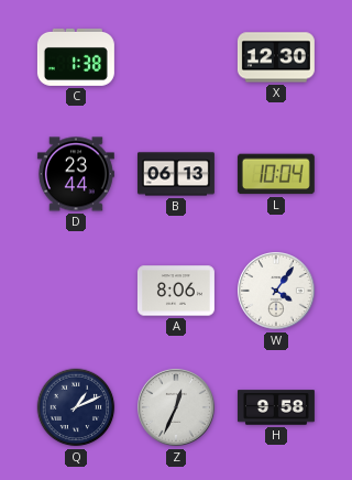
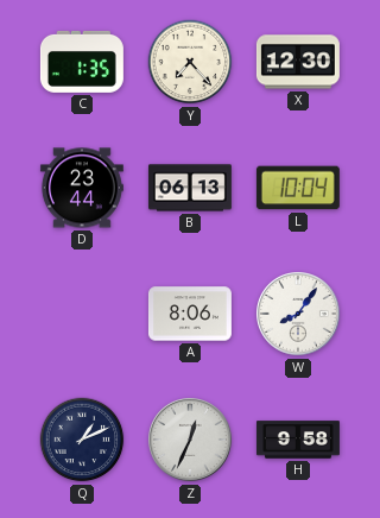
C: 1:38 -> 1:35 (82, 62)
Y: none -> 7:23 (190, 62)
W: 4:06 -> 8:06 (299, 315)
